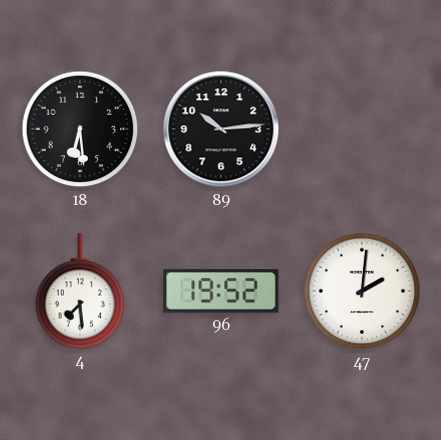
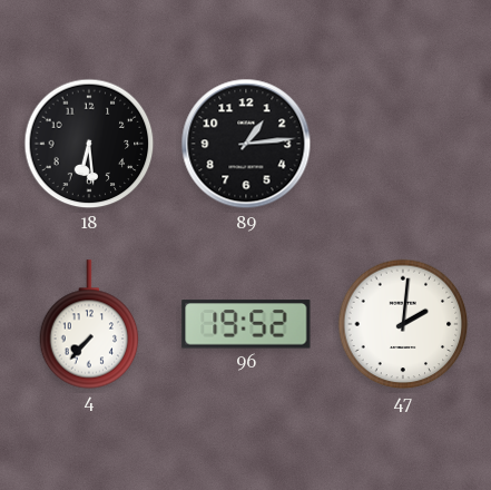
89: 10:14 -> 1:14 (246, 144)
4: 7:29 -> 7:37 (89, 324)
